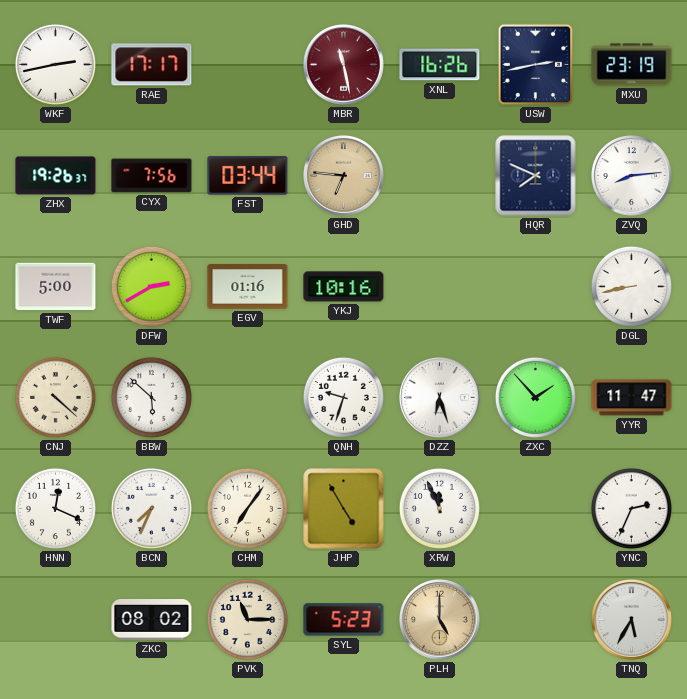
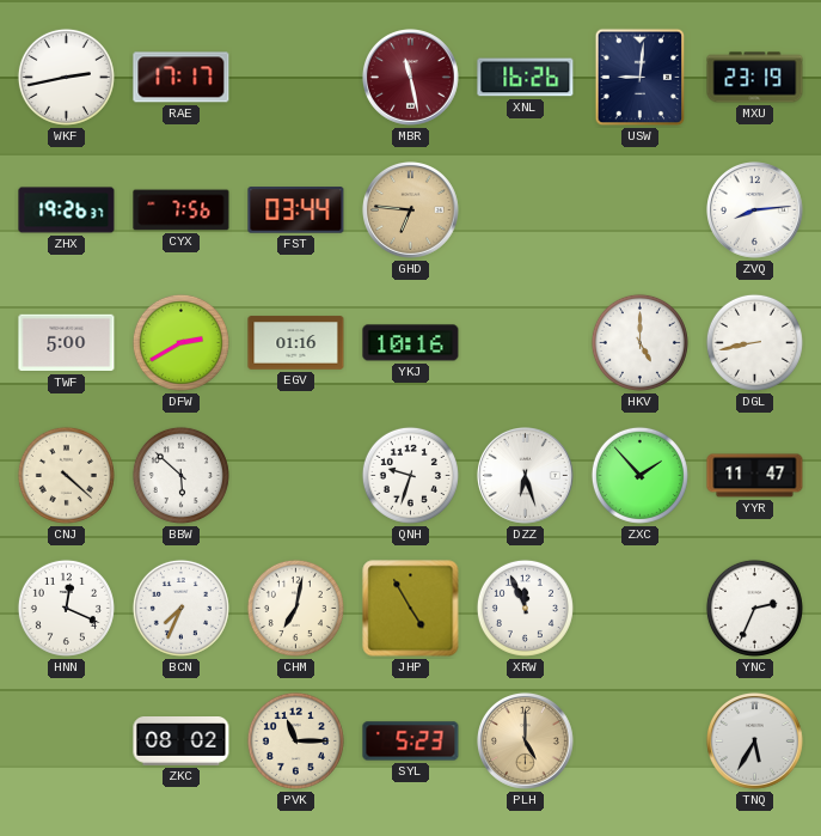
USW: 2:43 -> 9:01 (641, 78)
HQR: 7:49 -> none (536, 176)
HKV: none -> 5:00 (639, 342)
CHM: 7:06 -> 7:02 (295, 608)
